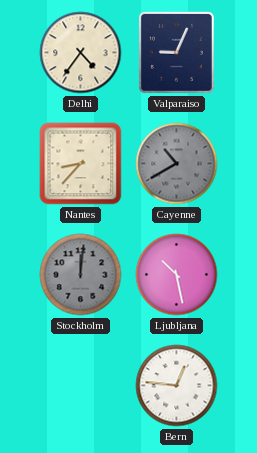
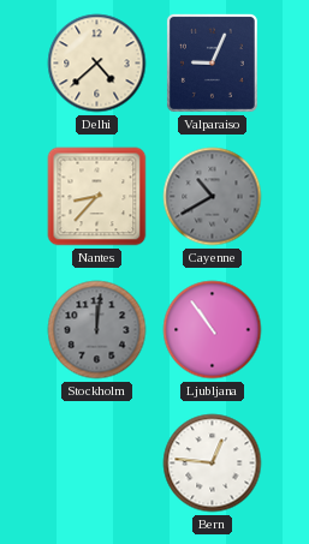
Delhi: 4:36 -> 4:38 (97, 64)
Ljubljana: 10:28 -> 10:54 (213, 330)
